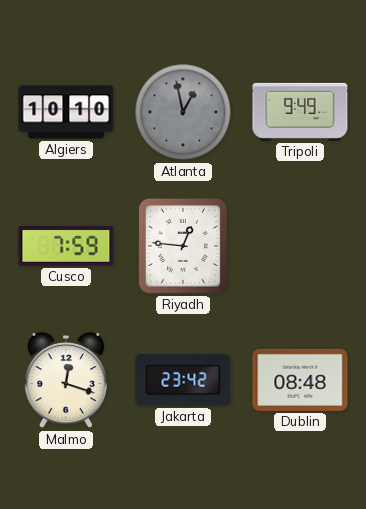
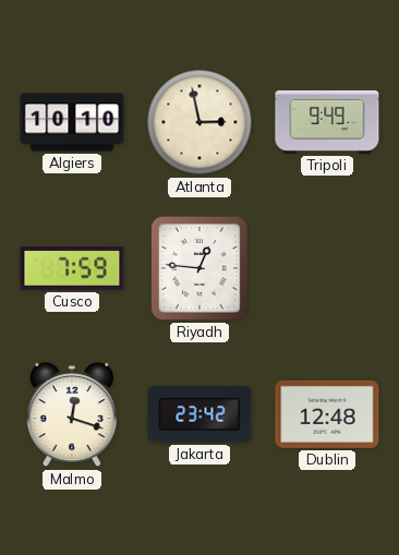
Atlanta: 12:58 -> 2:58 (199, 122)
Atlanta dial: grey -> cream (199, 122)
Dublin: 08:48 -> 12:48 (327, 414)
